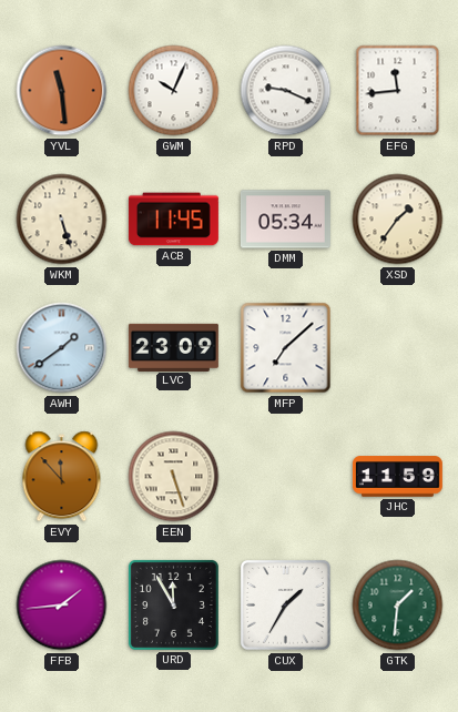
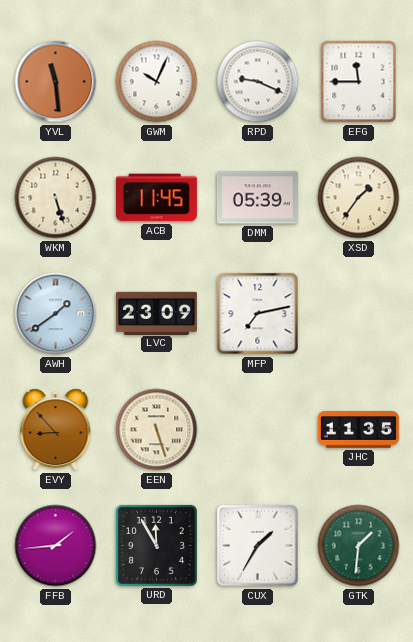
EFG: 11:44 -> 11:45 (359, 82)
DMM: 05:34 -> 05:39 (257, 198)
MFP: 7:08 -> 7:13 (258, 314)
EVY: 11:53 -> 8:53 (56, 430)
JHC: 11:59 -> 11:35 (358, 430)
